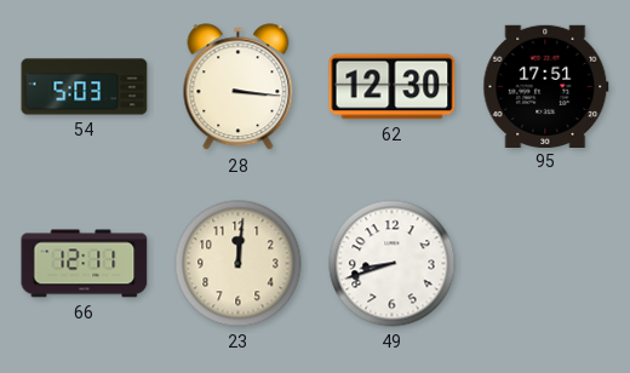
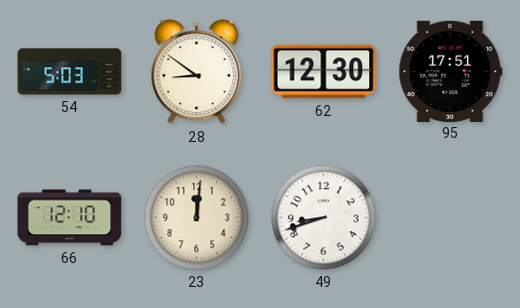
28: 3:16 -> 8:51 (197, 72)
66: 12:11 -> 12:10 (70, 218)
